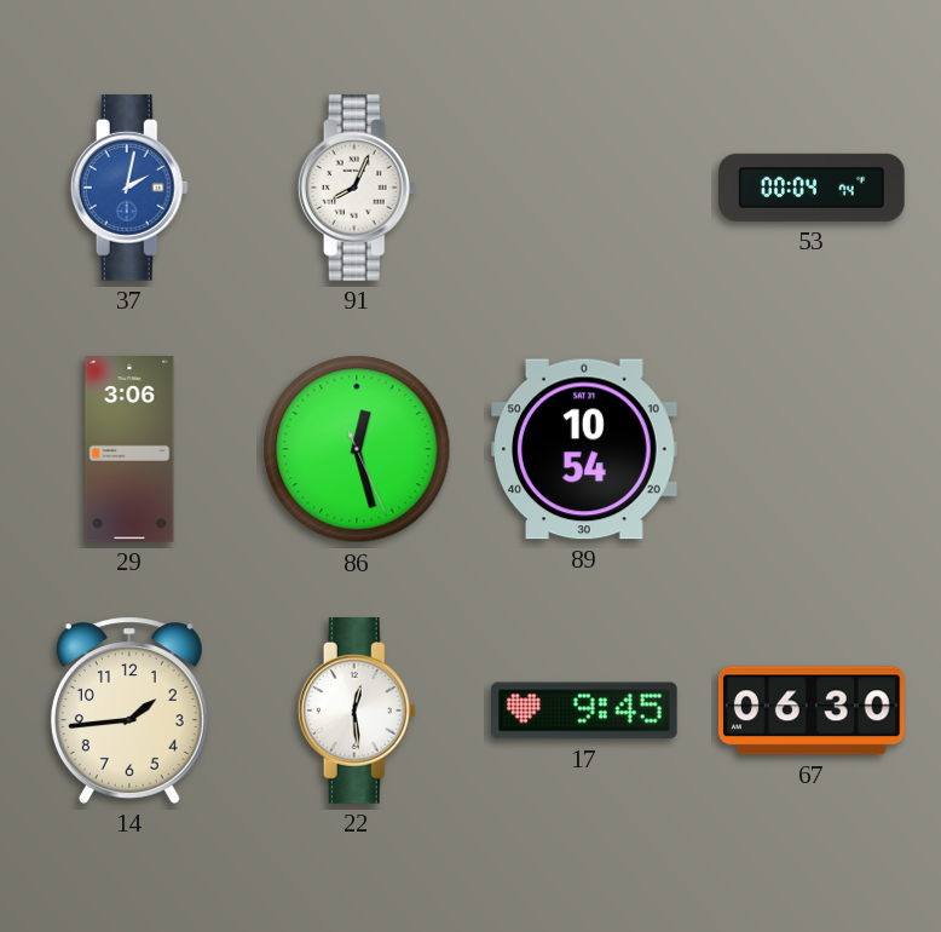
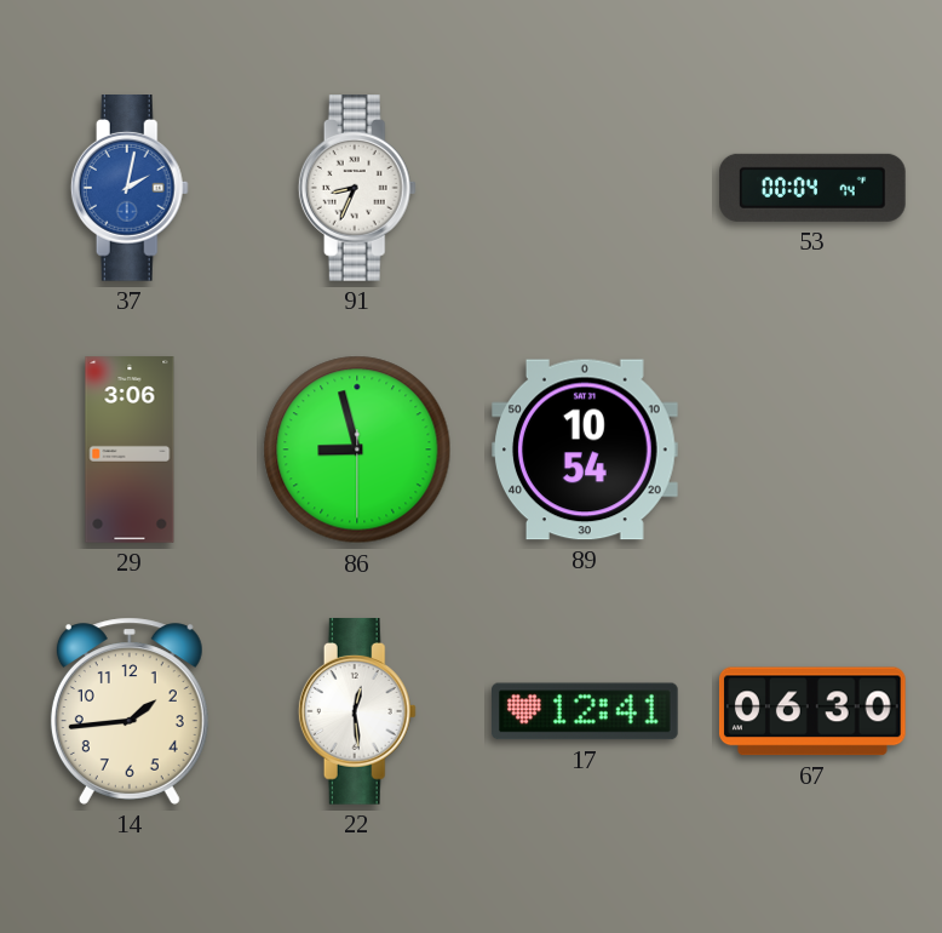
91: 8:04 -> 8:34 (357, 189)
86: 12:27 -> 8:57 (357, 450)
17: 9:45 -> 12:41 (586, 711)
